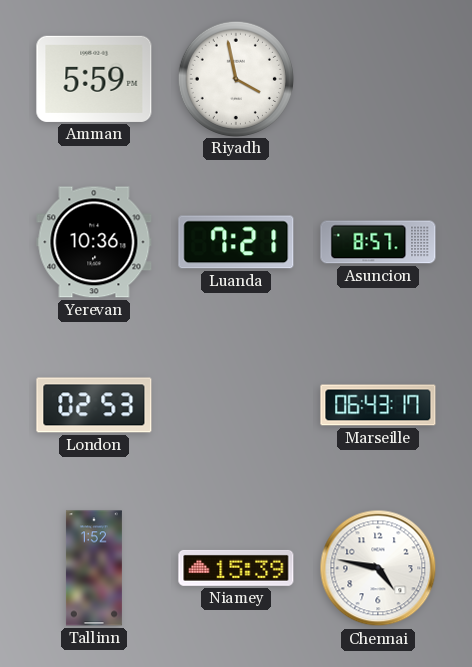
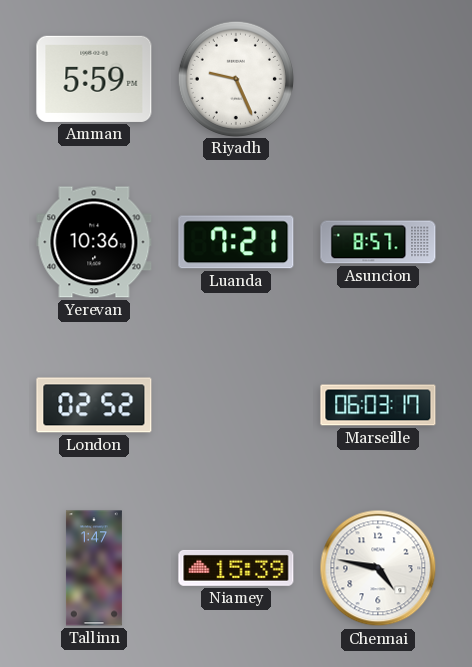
Riyadh: 3:58 -> 9:26 (235, 78)
London: 02:53 -> 02:52 (94, 405)
Marseille: 06:43 -> 06:03 (378, 405)
Tallinn: 1:52 -> 1:47 (94, 568)
